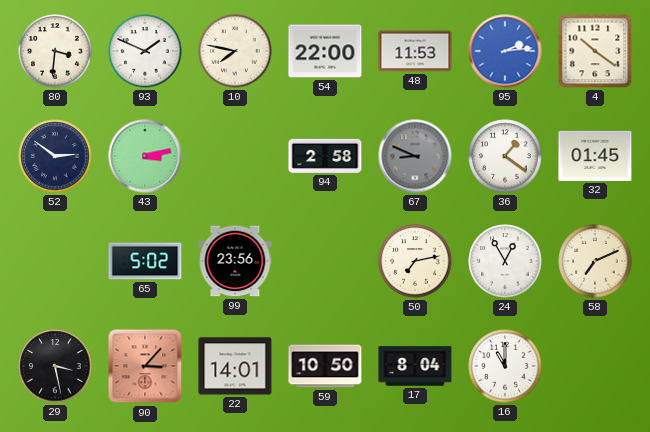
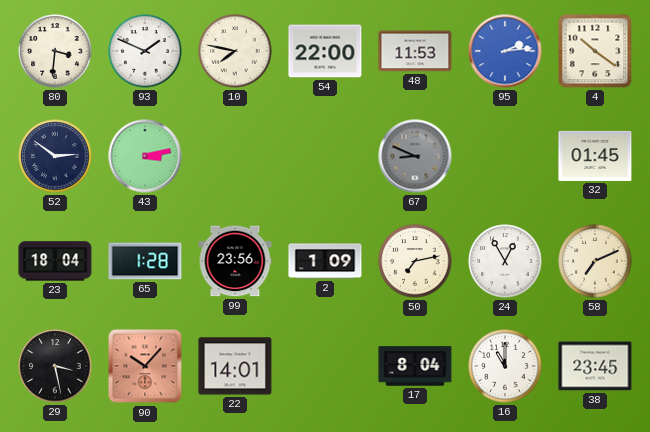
94: 2:58 -> none (325, 156)
36: 1:21 -> none (505, 156)
23: none -> 18:04 (55, 261)
65: 5:02 -> 1:28 (145, 261)
2: none -> 1:09 (325, 261)
90: 3:07 -> 10:07 (145, 366)
59: 10:50 -> none (325, 366)
38: none -> 23:45 (595, 366)
